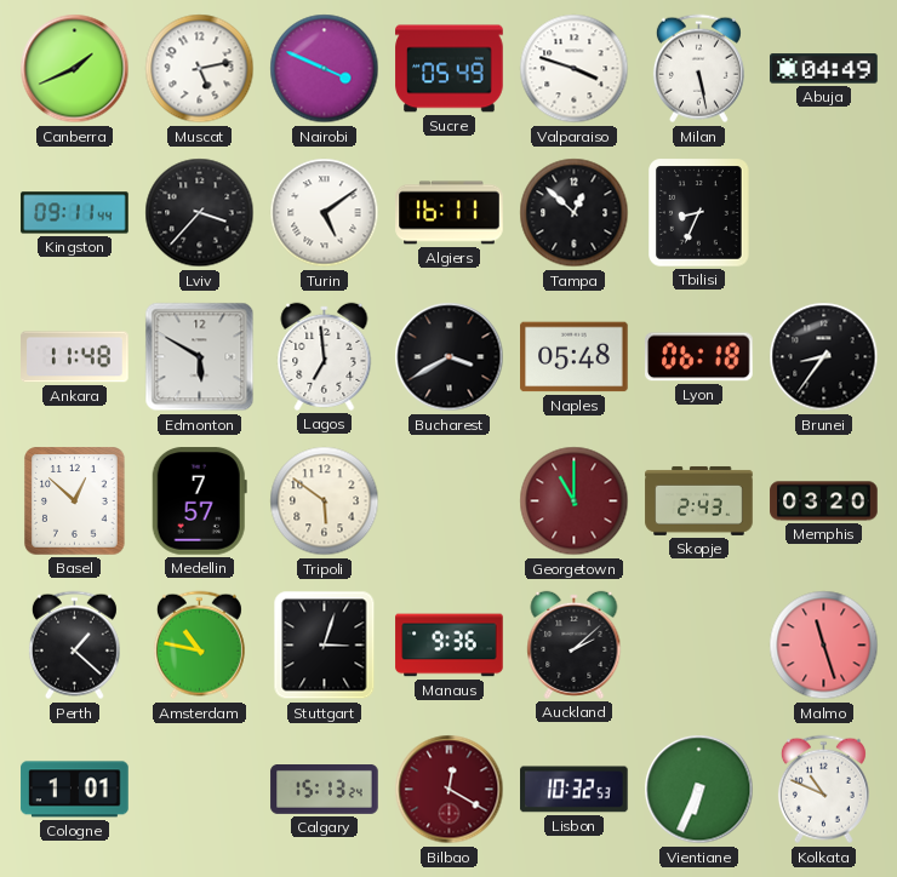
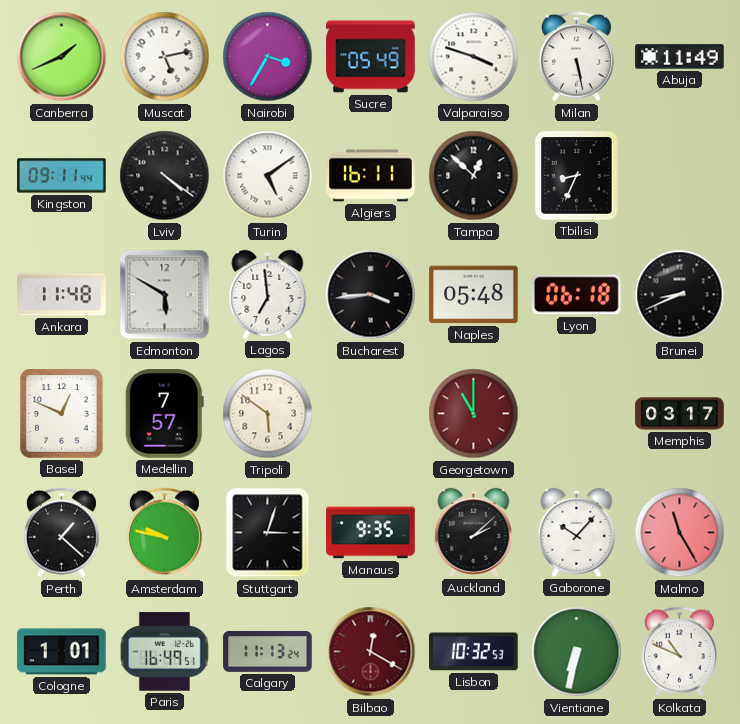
Nairobi: 3:49 -> 3:35 (268, 57)
Abuja: 04:49 -> 11:49 (680, 57)
Lviv: 3:37 -> 4:21 (165, 176)
Bucharest: 3:40 -> 3:44 (371, 295)
Brunei: 8:36 -> 8:41 (680, 295)
Basel: 12:52 -> 12:49 (62, 414)
Skopje: 2:43 -> none (699, 500)
Memphis: 03:20 -> 03:17 (680, 414)
Amsterdam: 10:47 -> 9:47 (164, 533)
Manaus: 9:36 -> 9:35 (371, 533)
Gaborone: none -> 10:07 (577, 532)
Malmo: 11:27 -> 11:25 (680, 533)
Paris: none -> 16:49 (164, 652)
Calgary: 15:13 -> 11:13 (268, 652)
Vientiane: 6:34 -> 6:32 (577, 652)
